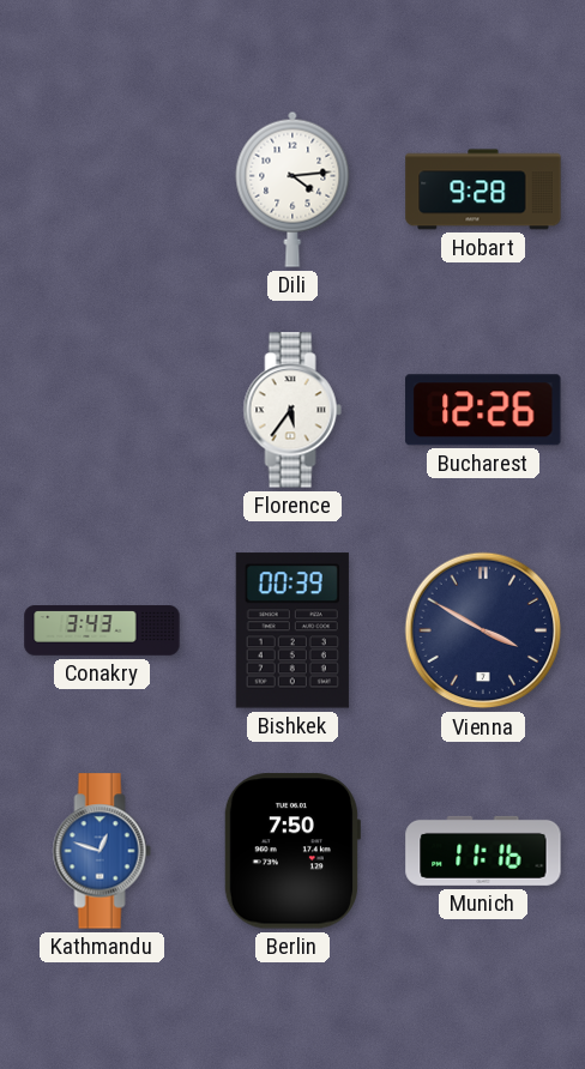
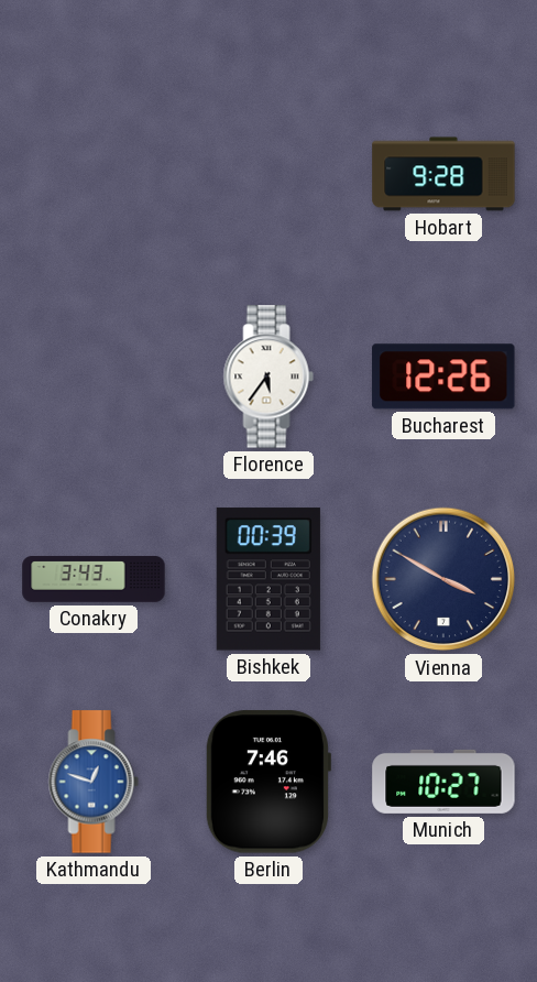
Dili: 4:14 -> none (292, 189)
Berlin: 7:50 -> 7:46 (267, 782)
Munich: 11:16 -> 10:27 (443, 782)
